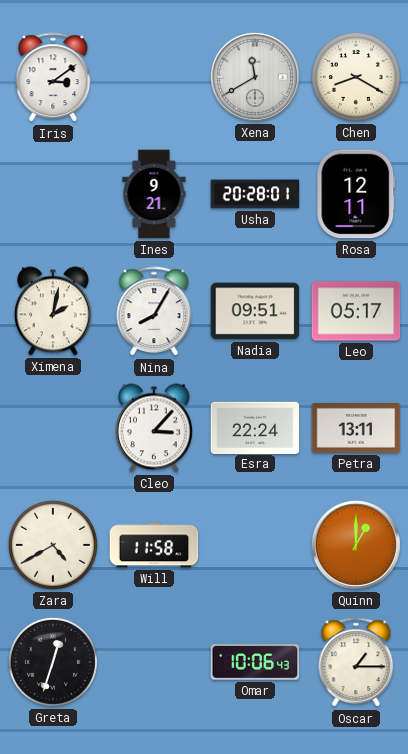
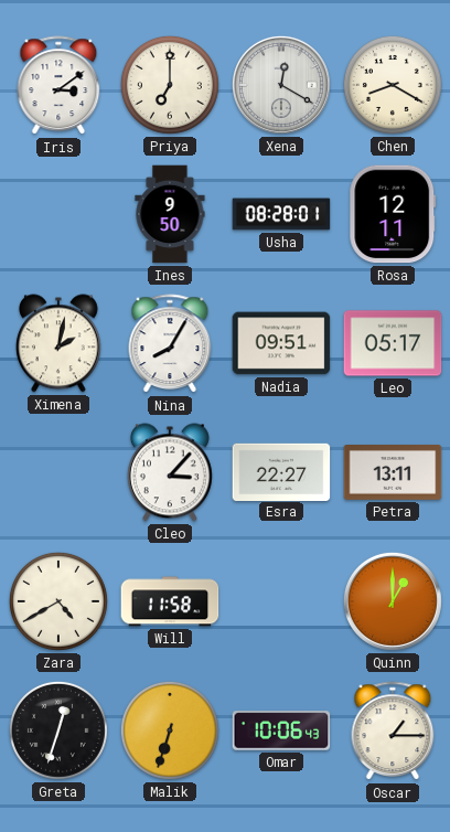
Priya: none -> 7:00 (170, 85)
Xena: 11:40 -> 12:20 (281, 85)
Ines: 9:21 -> 9:50 (170, 214)
Usha: 20:28 -> 08:28 (281, 214)
Esra: 22:24 -> 22:27 (281, 471)
Malik: none -> 6:33 (170, 730)
